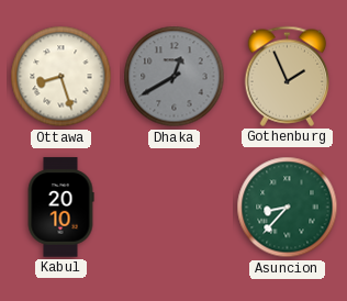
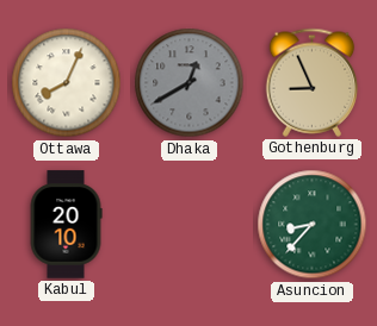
Ottawa: 8:27 -> 8:04 (67, 83)
Gothenburg: 1:56 -> 8:56 (313, 82)
